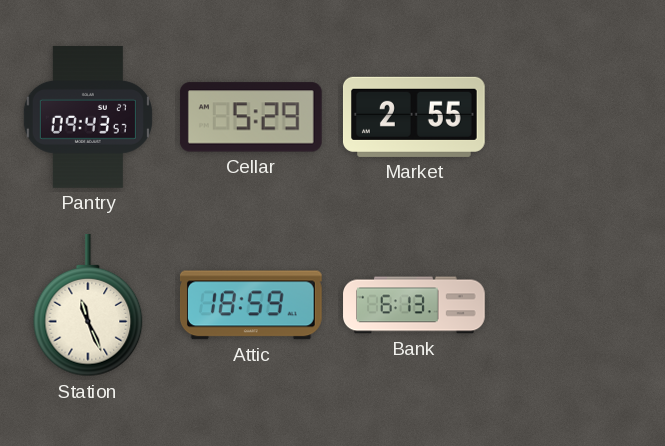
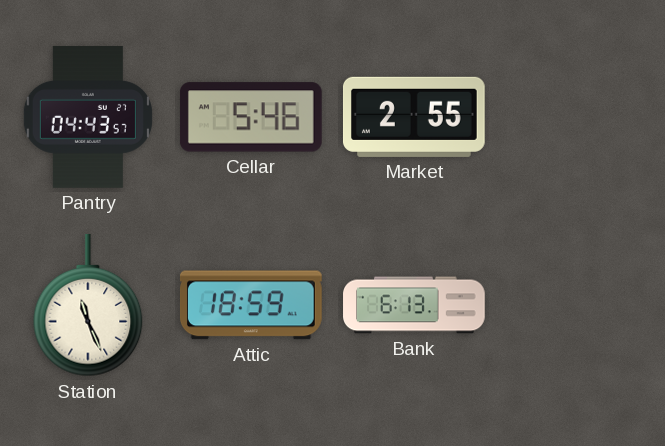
Pantry: 09:43 -> 04:43 (88, 118)
Cellar: 5:29 -> 5:46 (251, 117)
